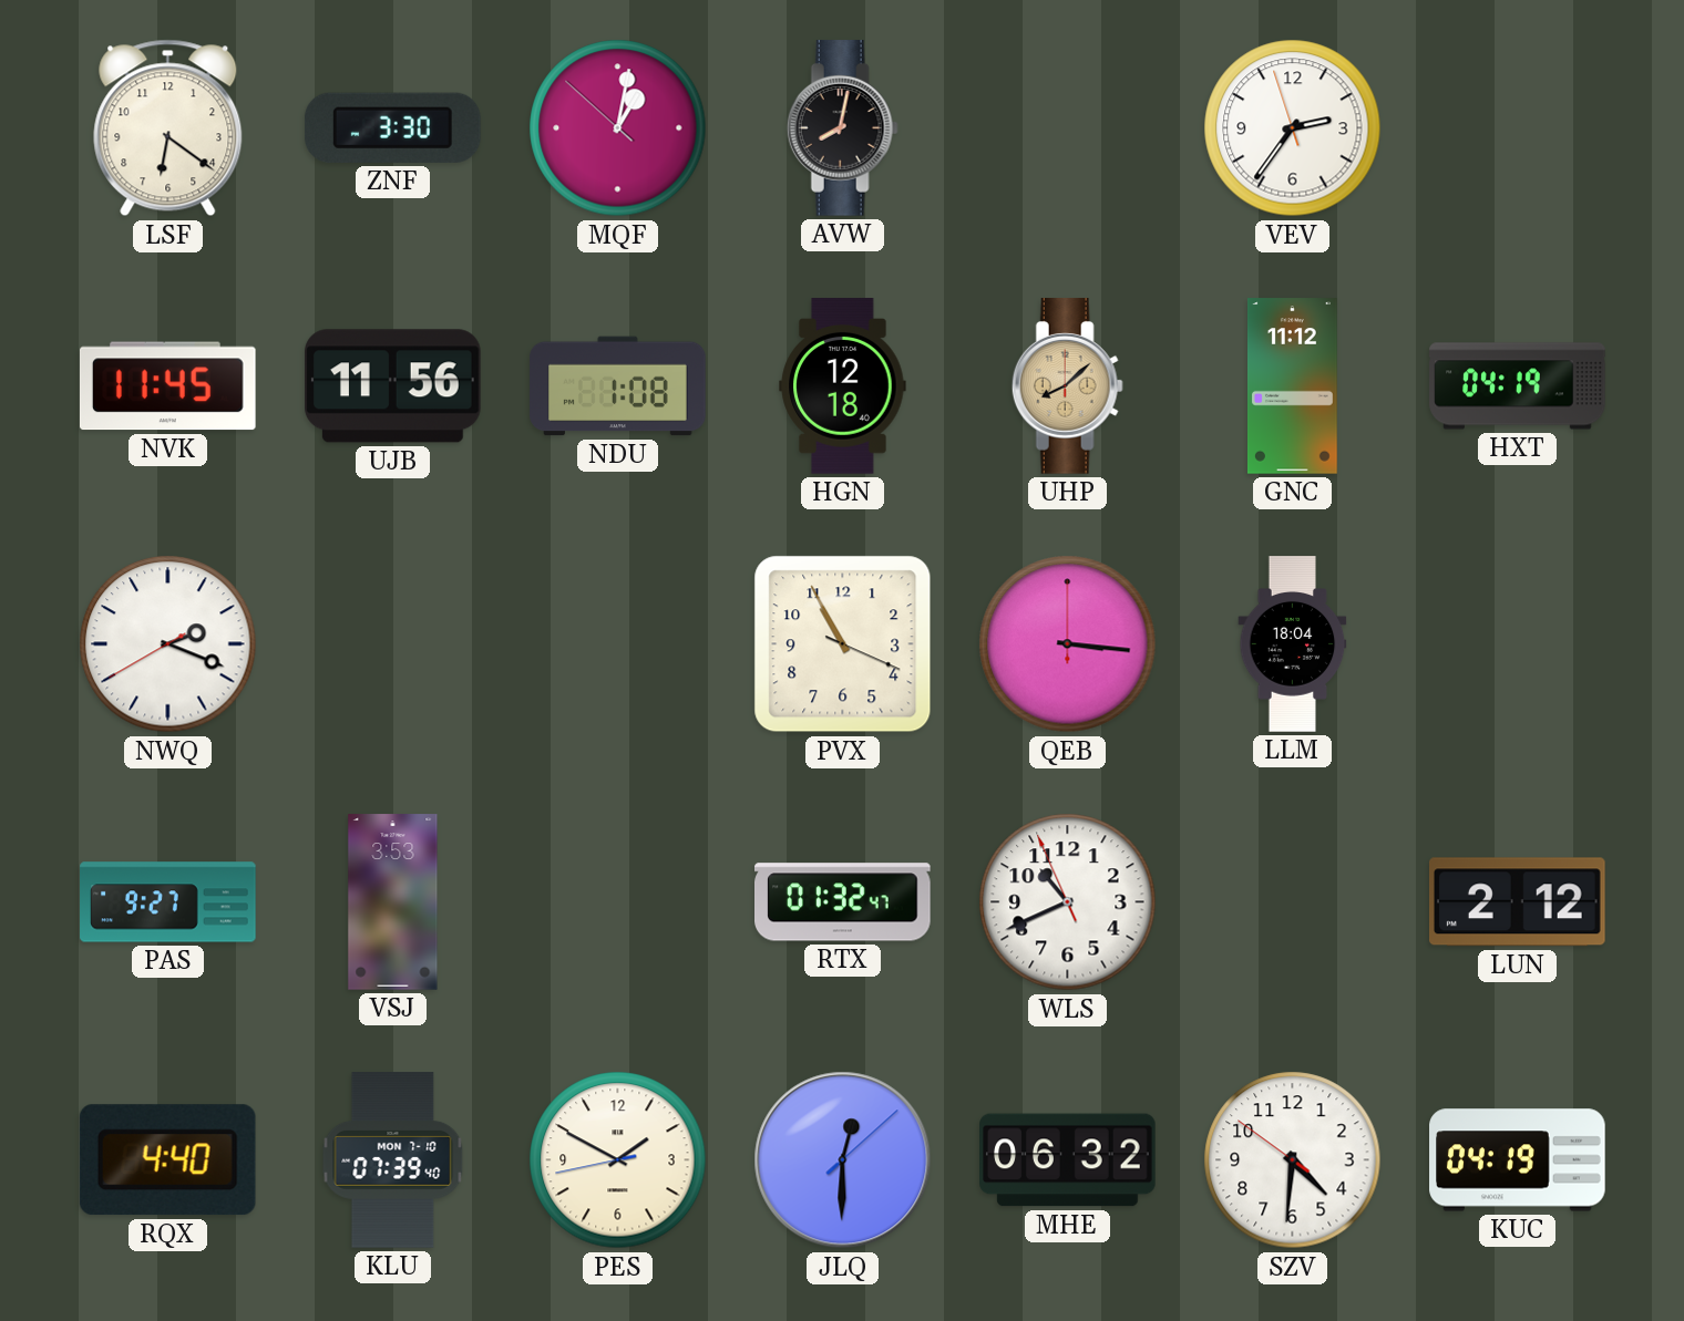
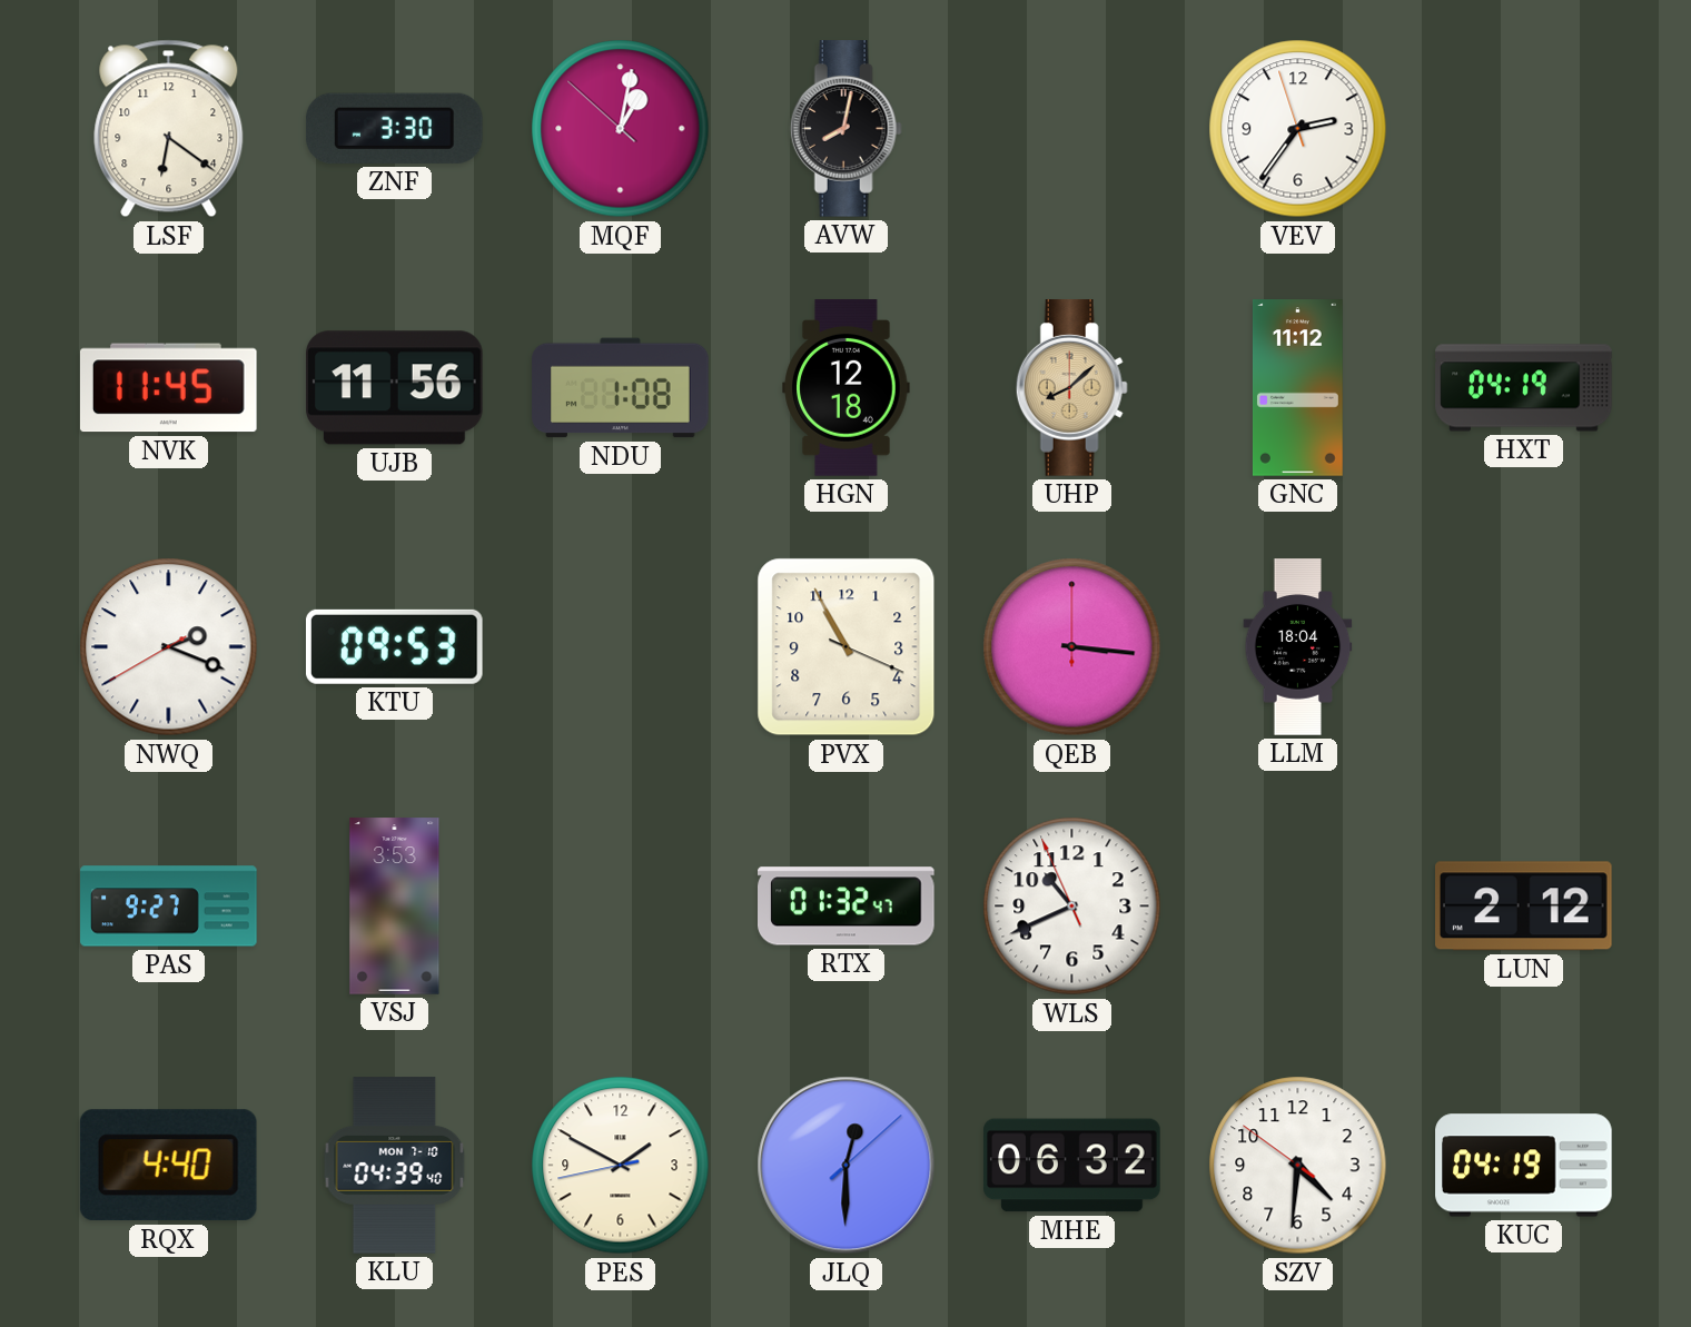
KTU: none -> 09:53 (394, 646)
KLU: 07:39 -> 04:39 (395, 1166)
